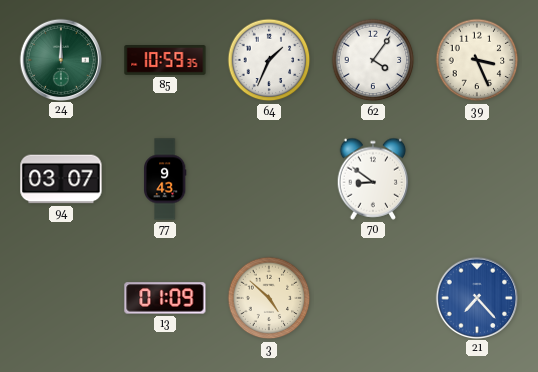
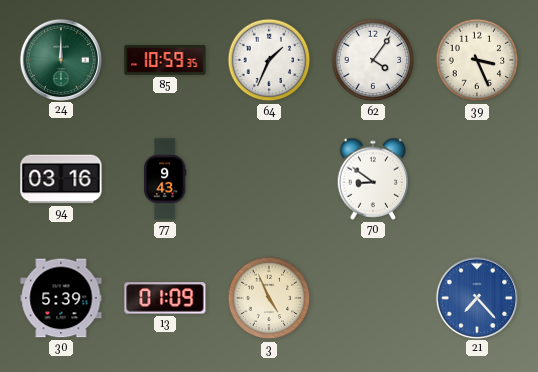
94: 03:07 -> 03:16 (61, 179)
30: none -> 5:39 (61, 298)
3: 4:52 -> 4:56 (269, 298)
